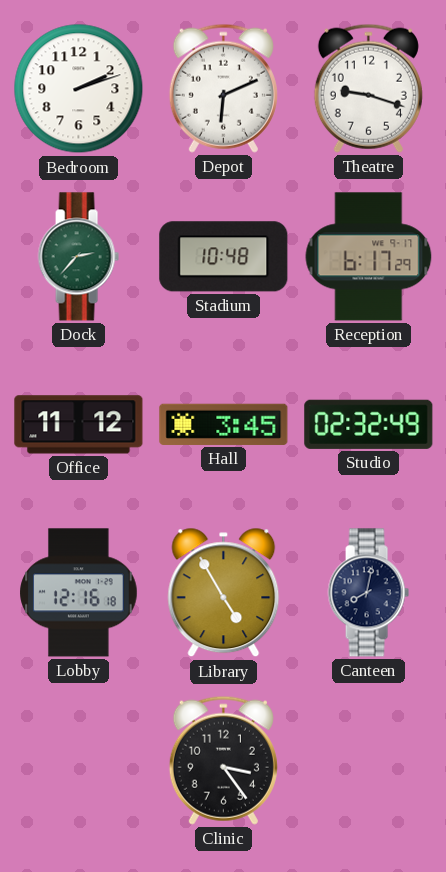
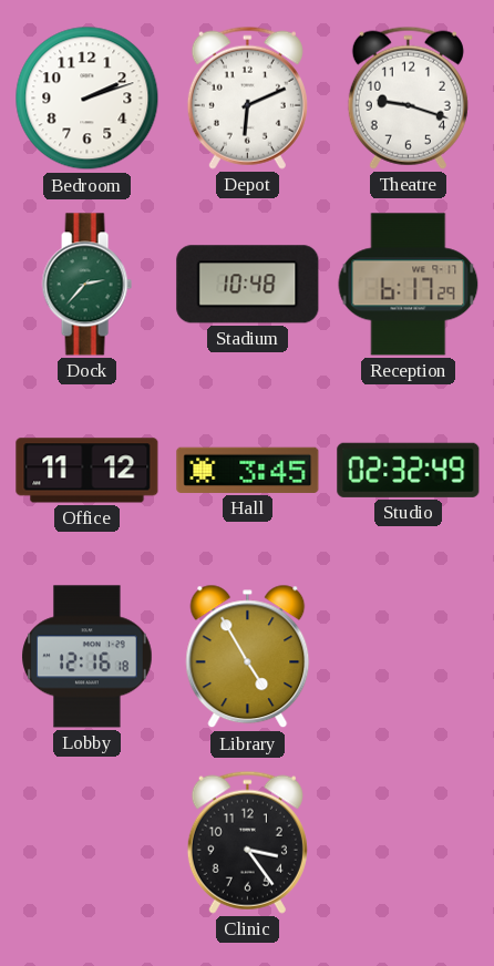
Canteen: 8:02 -> none (368, 593)
